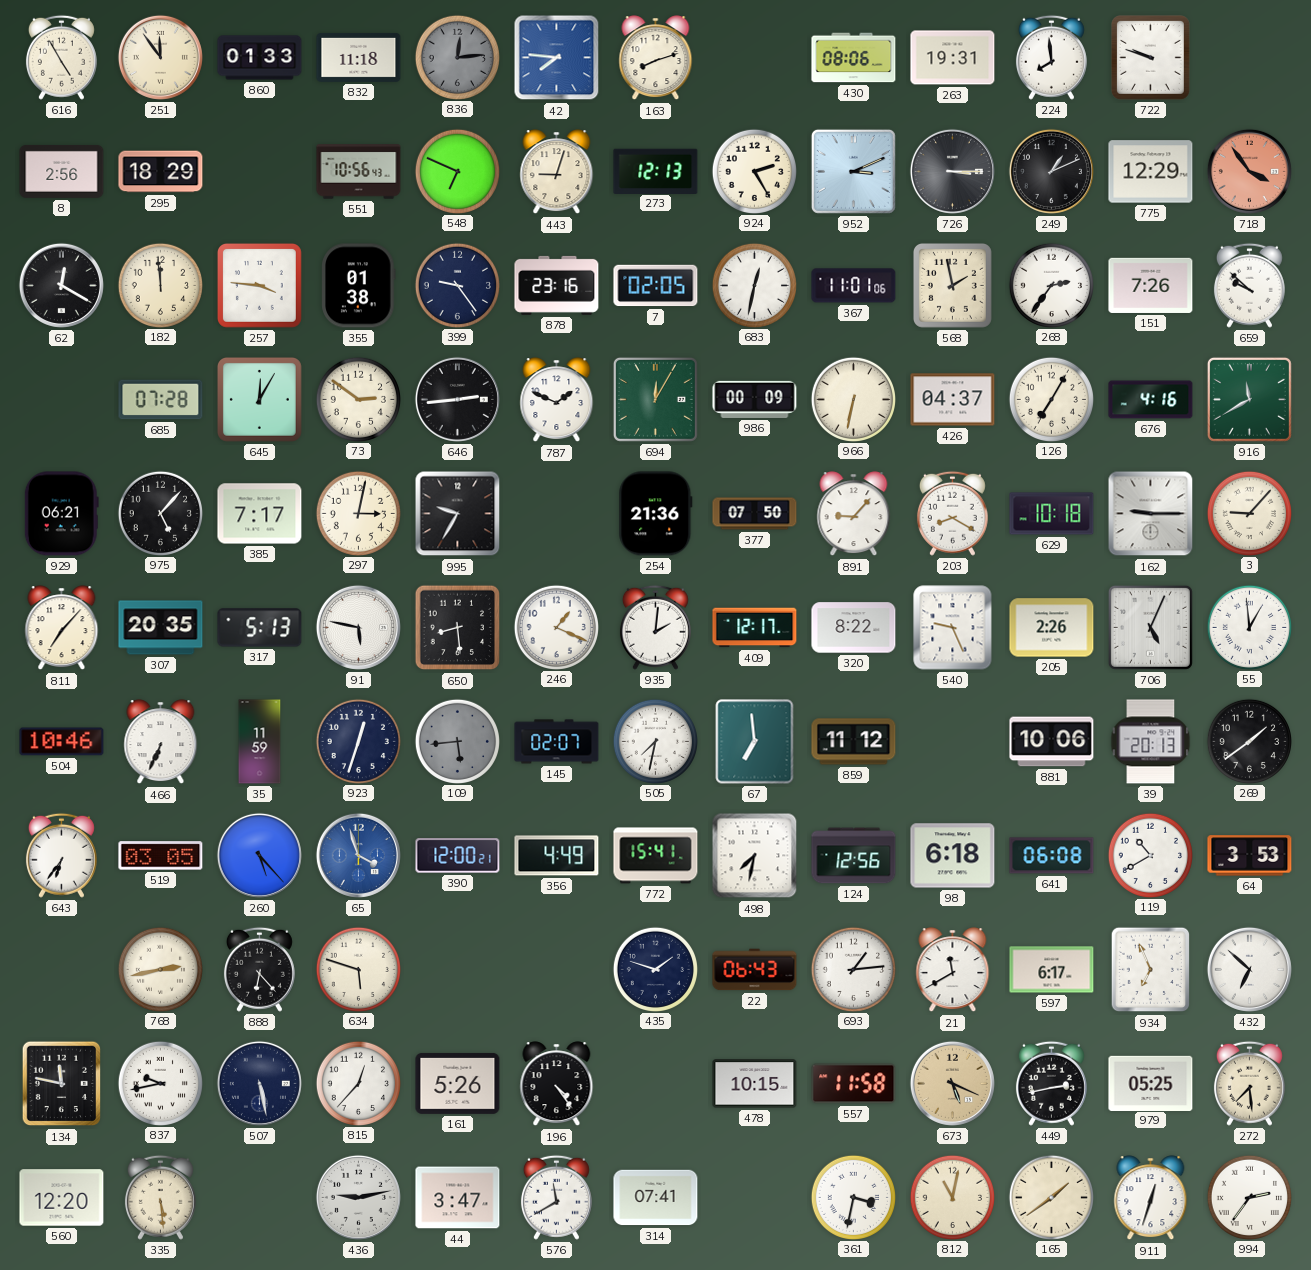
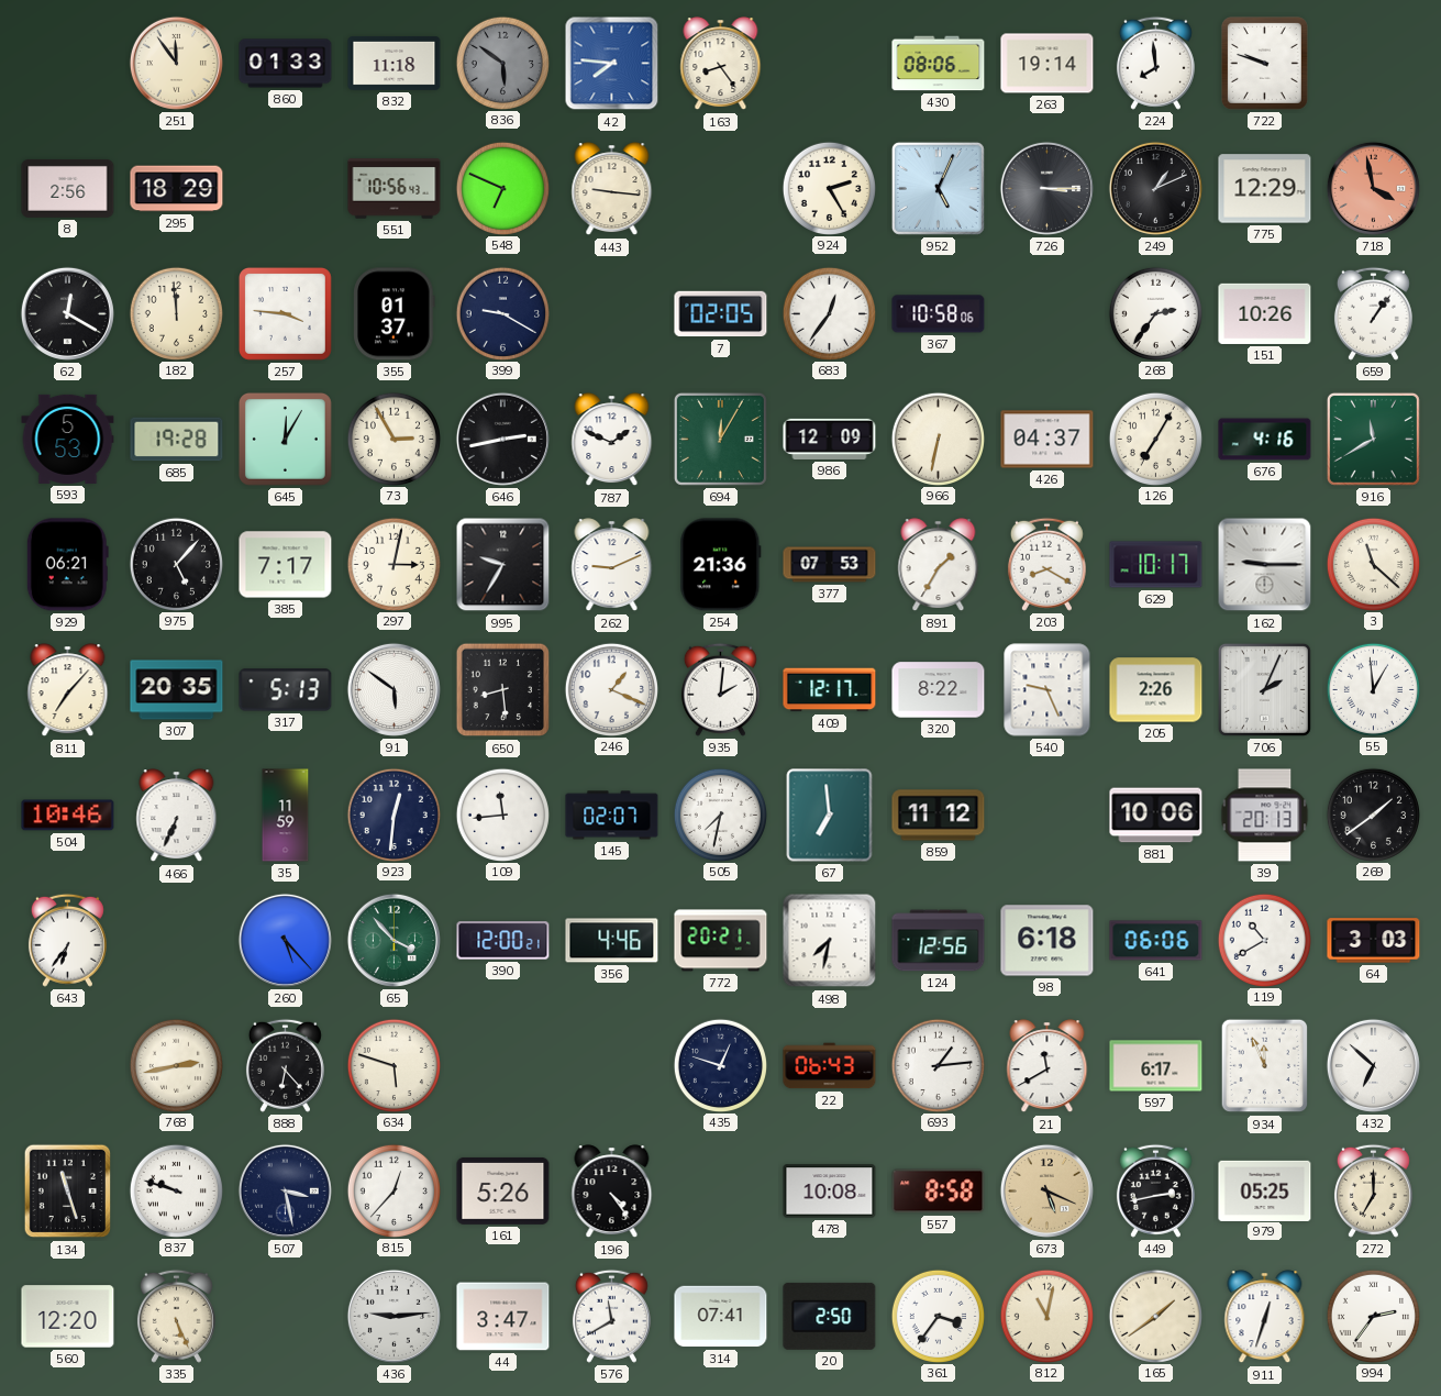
616: 4:55 -> none (61, 57)
836: 12:14 -> 5:51 (502, 63)
163: 8:12 -> 8:24 (721, 64)
263: 19:31 -> 19:14 (1048, 64)
443: 9:03 -> 9:16 (612, 189)
273: 12:13 -> none (656, 171)
952: 3:11 -> 5:04 (938, 188)
718: 3:54 -> 3:58 (1373, 188)
355: 01:38 -> 01:37 (395, 314)
399: 9:24 -> 9:20 (502, 313)
878: 23:16 -> none (557, 285)
683: 12:32 -> 12:36 (829, 313)
367: 11:01 -> 10:58 (939, 314)
568: 1:58 -> none (952, 285)
151: 7:26 -> 10:26 (1265, 313)
659: 9:52 -> 1:06 (1373, 313)
593: none -> 5:53 (68, 439)
685: 07:28 -> 19:28 (177, 440)
73: 2:51 -> 2:55 (393, 439)
646: 2:44 -> 2:43 (502, 439)
986: 00:09 -> 12:09 (830, 439)
262: none -> 9:11 (612, 565)
377: 07:50 -> 07:53 (830, 565)
891: 9:07 -> 1:35 (939, 565)
629: 10:18 -> 10:17 (1156, 565)
3: 9:07 -> 11:22 (1373, 564)
91: 5:47 -> 5:51 (393, 689)
706: 5:04 -> 2:04 (1264, 689)
923: 12:33 -> 12:31 (393, 815)
109: 5:44 -> 11:44 (502, 815)
109 dial: grey -> white (502, 815)
519: 03:05 -> none (161, 856)
65: 3:57 -> 3:53 (393, 940)
65 dial: blue -> green (393, 940)
356: 4:49 -> 4:46 (612, 941)
772: 15:41 -> 20:21 (721, 941)
641: 06:08 -> 06:06 (1156, 941)
64: 3:53 -> 3:03 (1374, 941)
435: 1:48 -> 12:48 (720, 1065)
934: 6:56 -> 11:56 (1265, 1066)
134: 11:47 -> 11:27 (68, 1192)
837: 9:43 -> 9:48 (176, 1190)
507: 5:28 -> 3:28 (285, 1190)
478: 10:15 -> 10:08 (830, 1192)
557: 11:58 -> 8:58 (939, 1192)
272: 7:29 -> 7:00 (1373, 1190)
335: 5:29 -> 5:26 (176, 1316)
436: 9:13 -> 9:14 (393, 1316)
20: none -> 2:50 (830, 1316)
361: 3:32 -> 3:36 (938, 1316)
